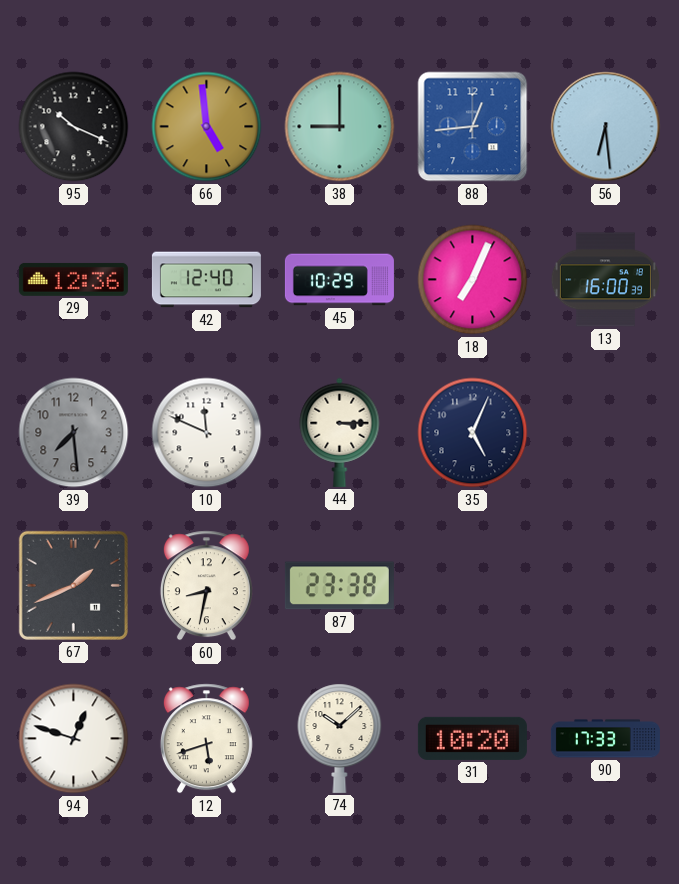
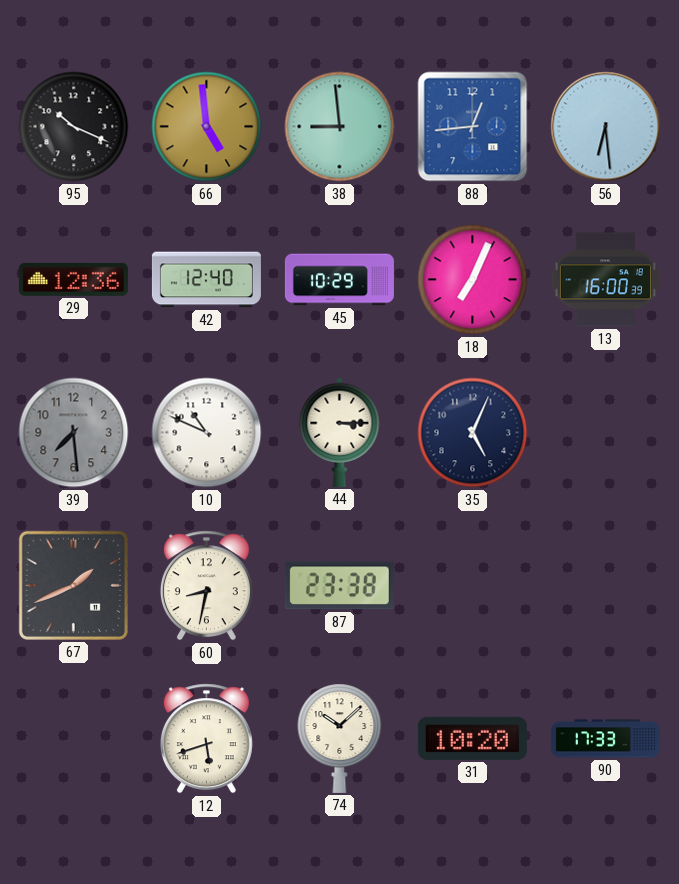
38: 9:00 -> 8:59 (340, 127)
10: 11:49 -> 10:49 (207, 433)
94: 12:48 -> none (74, 739)
